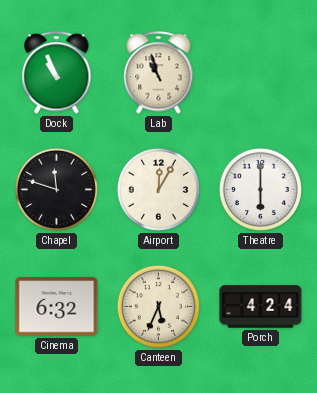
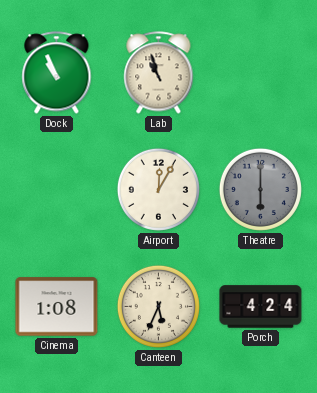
Chapel: 11:48 -> none (56, 189)
Theatre dial: white -> grey (260, 189)
Cinema: 6:32 -> 1:08 (57, 307)
